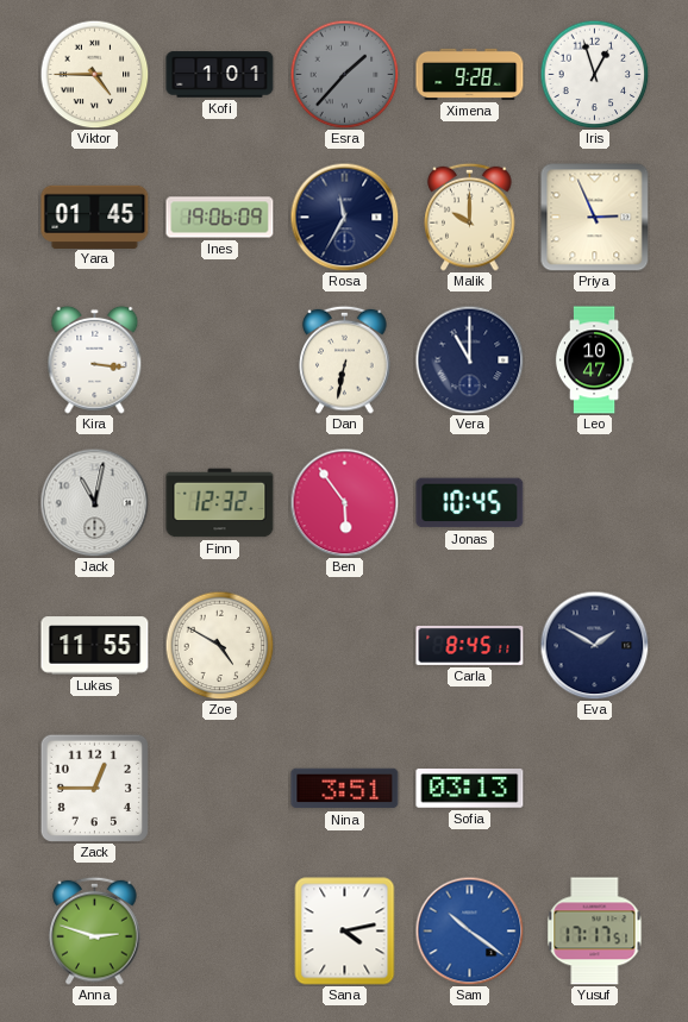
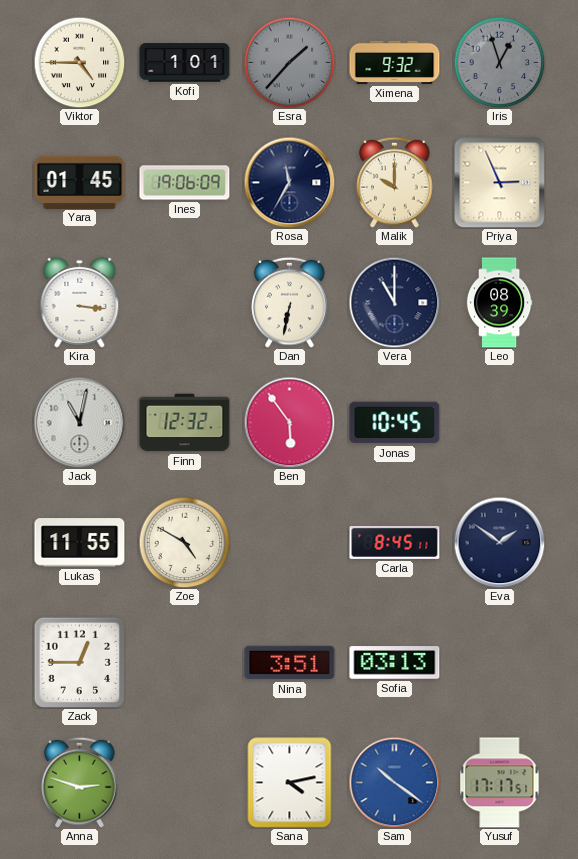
Ximena: 9:28 -> 9:32 (395, 62)
Iris dial: white -> grey (499, 62)
Leo: 10:47 -> 08:39 (499, 303)
Eva: 1:50 -> 1:51 (499, 542)
